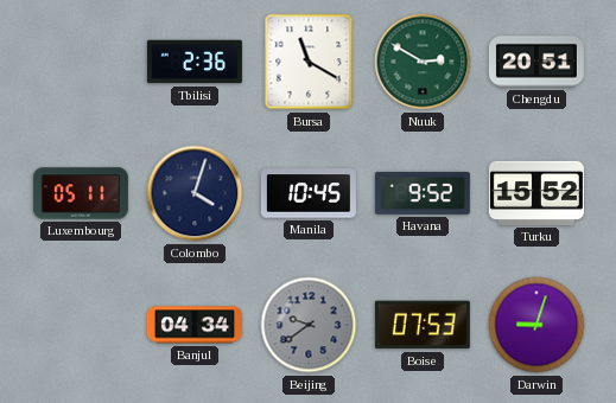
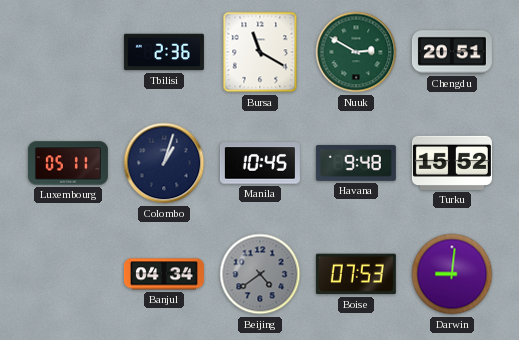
Colombo: 4:03 -> 1:03 (164, 163)
Havana: 9:52 -> 9:48 (356, 163)
Beijing: 9:39 -> 4:39 (260, 274)
Darwin: 9:03 -> 9:01 (452, 274)
